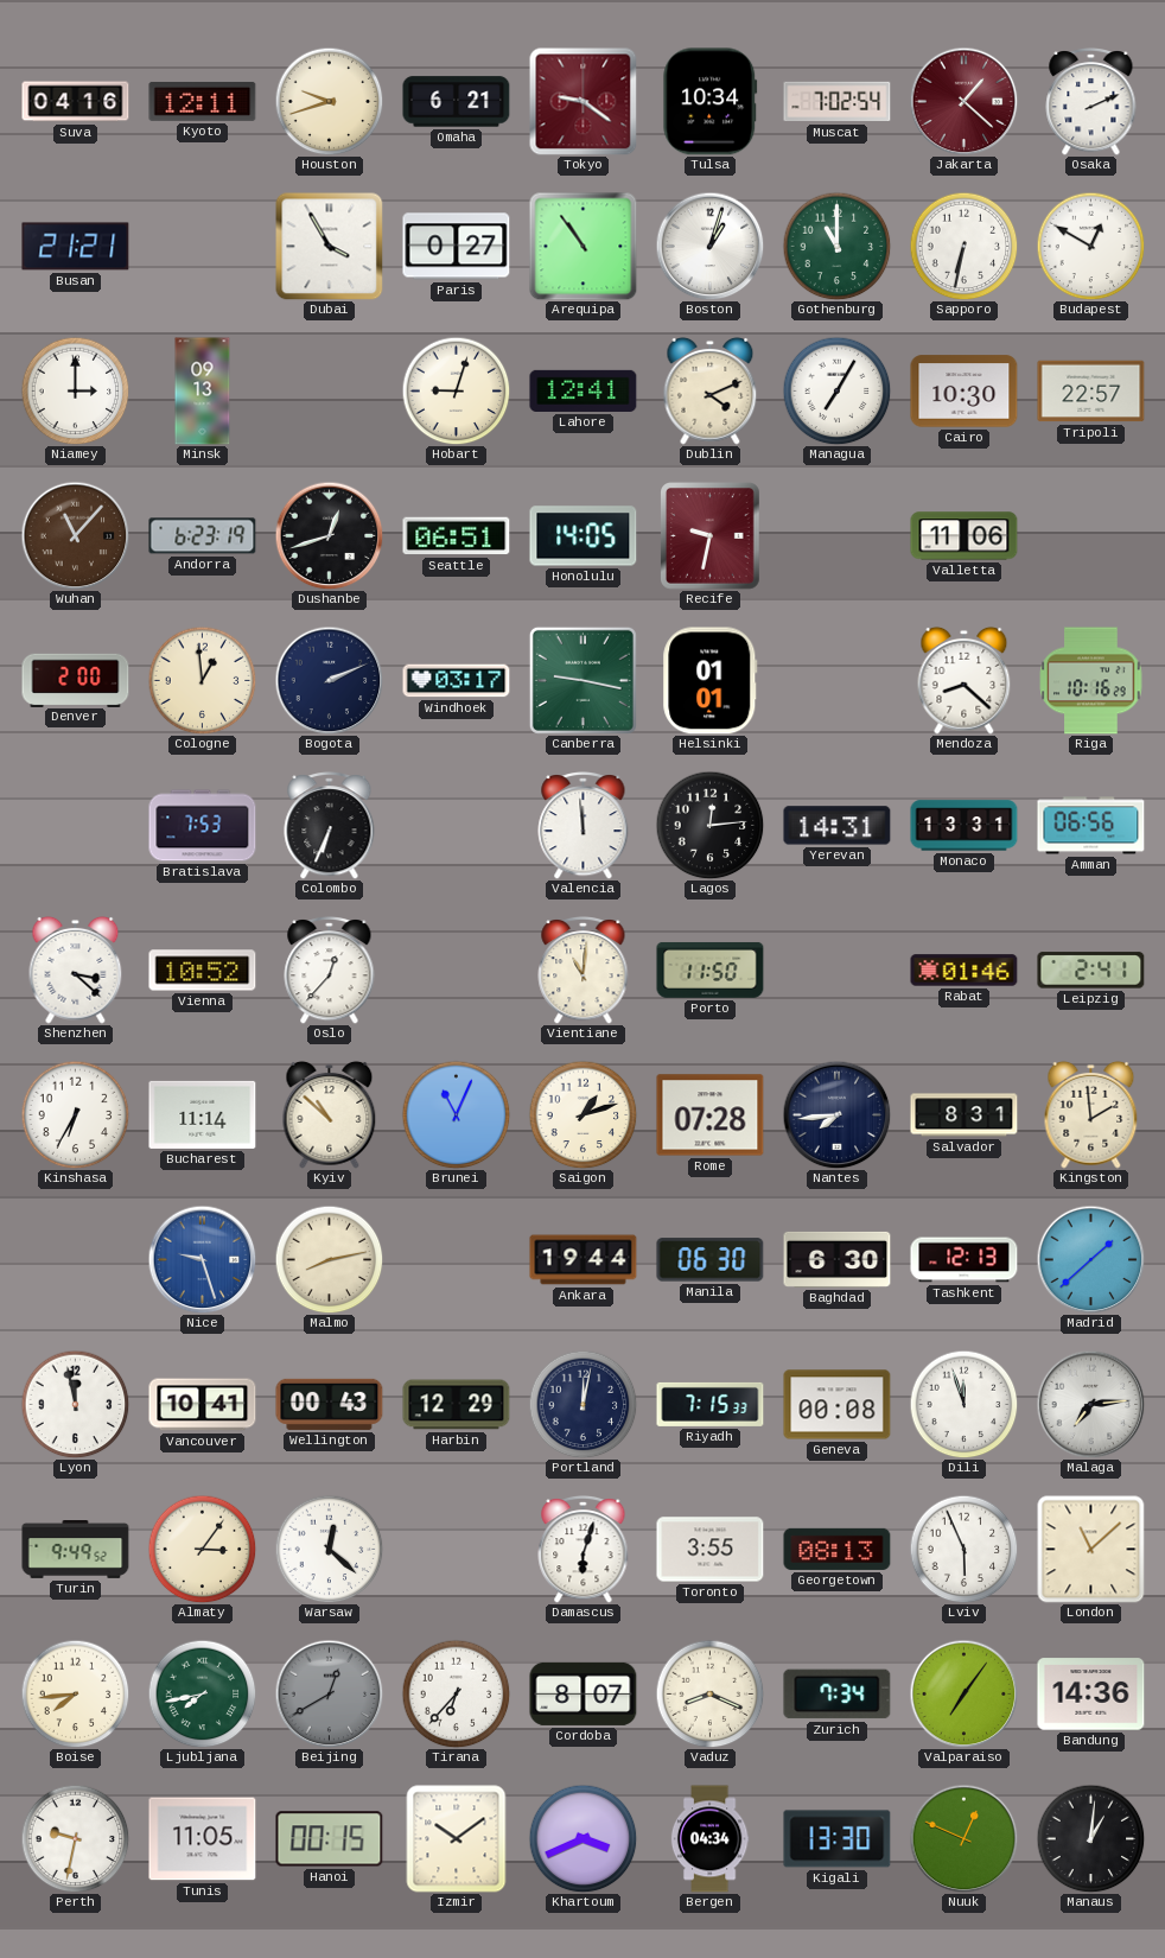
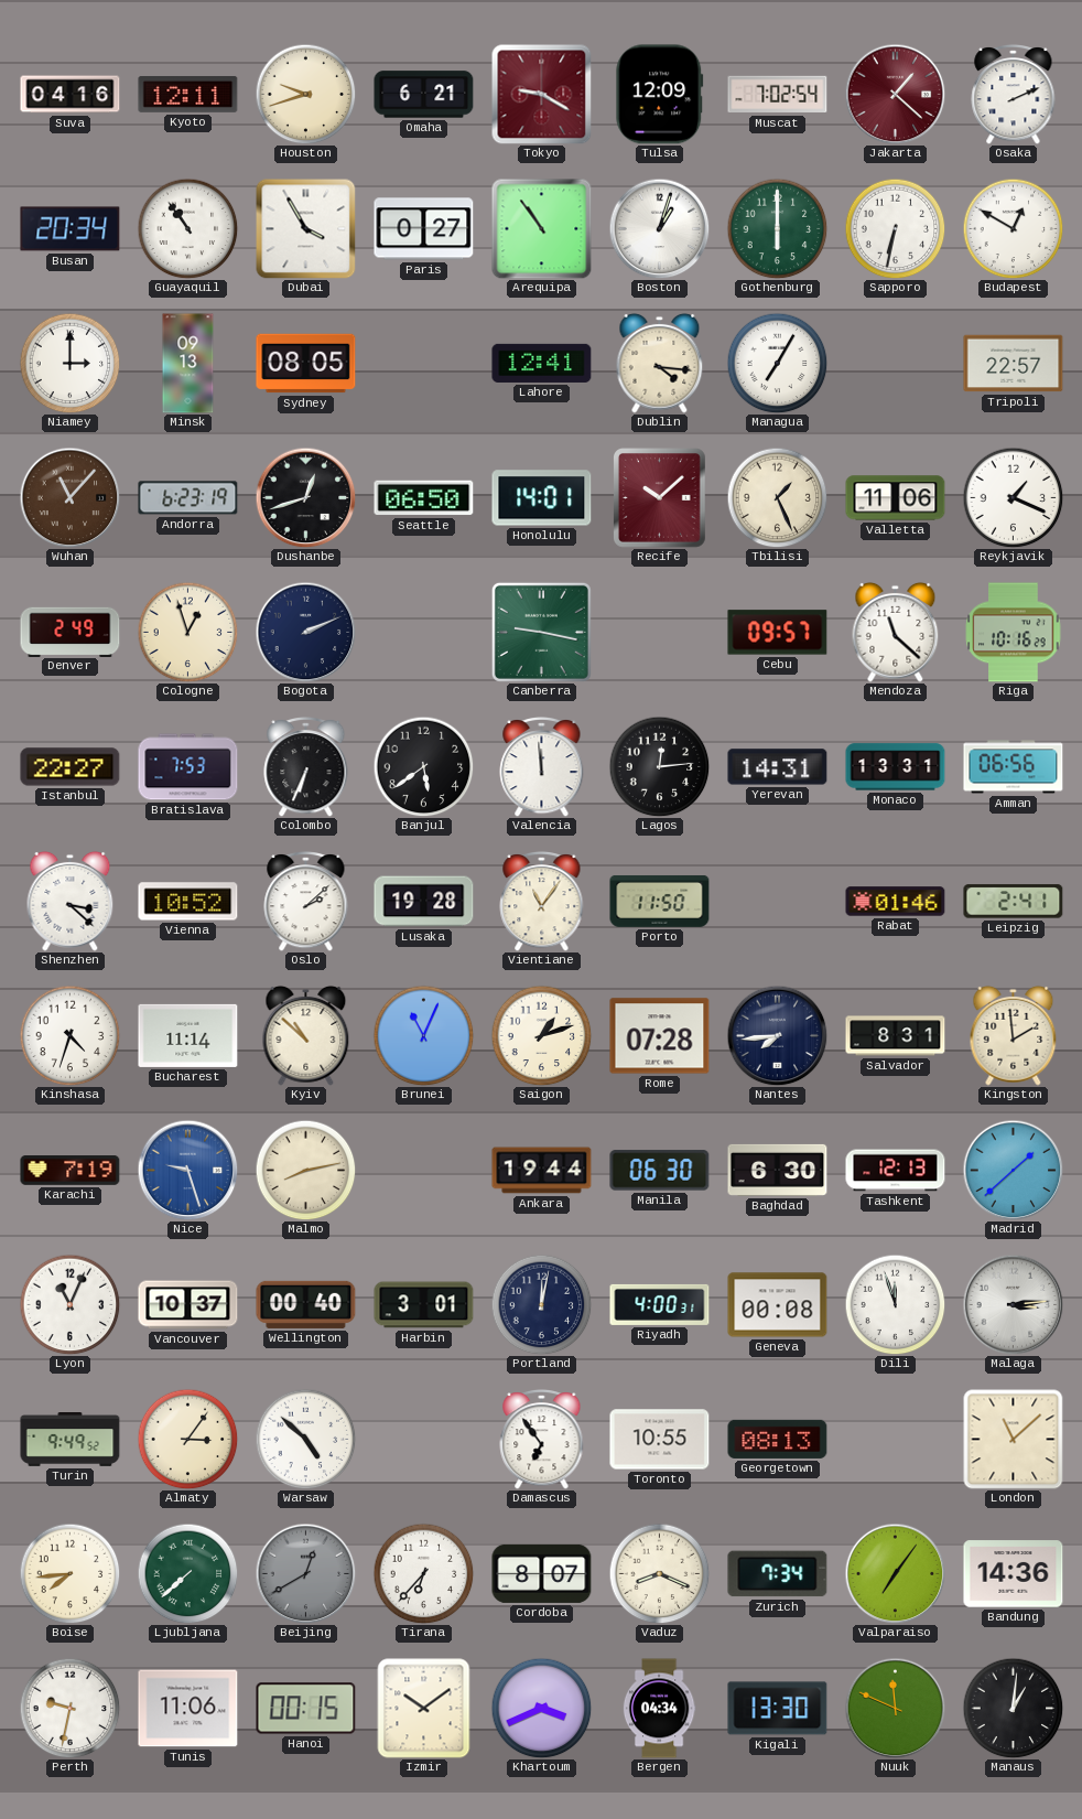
Tokyo: 9:21 -> 9:20 (541, 94)
Tulsa: 10:34 -> 12:09 (660, 95)
Busan: 21:21 -> 20:34 (71, 229)
Guayaquil: none -> 10:54 (187, 228)
Gothenburg: 11:00 -> 6:00 (777, 228)
Sydney: none -> 08:05 (306, 364)
Hobart: 9:03 -> none (456, 390)
Dublin: 4:11 -> 4:16 (660, 363)
Cairo: 10:30 -> none (965, 392)
Seattle: 06:51 -> 06:50 (424, 498)
Honolulu: 14:05 -> 14:01 (542, 498)
Recife: 9:32 -> 10:08 (660, 498)
Tbilisi: none -> 1:26 (777, 497)
Reykjavik: none -> 1:19 (1013, 497)
Denver: 2:00 -> 2:49 (71, 632)
Cologne: 12:59 -> 12:57 (187, 632)
Windhoek: 03:17 -> none (457, 681)
Helsinki: 01:01 -> none (711, 681)
Cebu: none -> 09:57 (778, 633)
Mendoza: 8:22 -> 11:22 (896, 632)
Istanbul: none -> 22:27 (71, 767)
Banjul: none -> 5:39 (423, 766)
Oslo: 12:37 -> 2:08 (306, 902)
Lusaka: none -> 19:28 (424, 902)
Vientiane: 11:01 -> 11:06 (542, 902)
Kinshasa: 6:35 -> 4:33 (69, 1035)
Karachi: none -> 7:19 (71, 1171)
Lyon: 11:58 -> 11:04 (69, 1304)
Vancouver: 10:41 -> 10:37 (188, 1305)
Wellington: 00:43 -> 00:40 (306, 1304)
Harbin: 12:29 -> 3:01 (424, 1305)
Riyadh: 7:15 -> 4:00 (660, 1304)
Malaga: 7:14 -> 3:14 (1013, 1304)
Warsaw: 12:22 -> 4:52 (305, 1439)
Damascus: 6:03 -> 6:54 (542, 1440)
Toronto: 3:55 -> 10:55 (660, 1440)
Lviv: 5:56 -> none (963, 1549)
Ljubljana: 7:43 -> 7:38 (187, 1573)
Tunis: 11:05 -> 11:06 (188, 1709)
Nuuk: 12:49 -> 11:49 (895, 1708)
